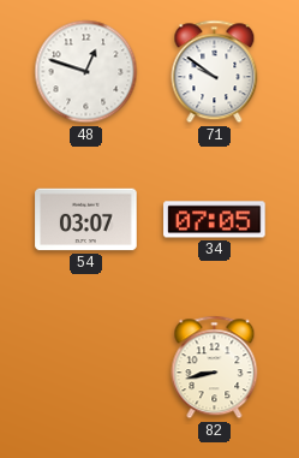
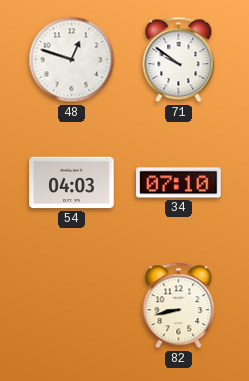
54: 03:07 -> 04:03 (72, 183)
34: 07:05 -> 07:10 (179, 183)
